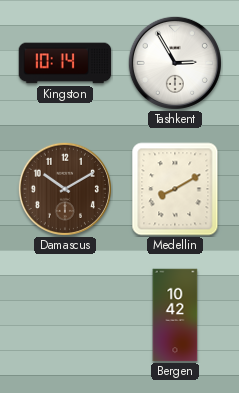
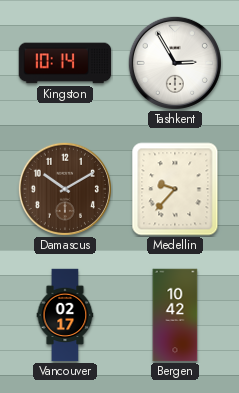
Medellin: 8:10 -> 9:37 (175, 189)
Vancouver: none -> 02:17 (65, 315)
